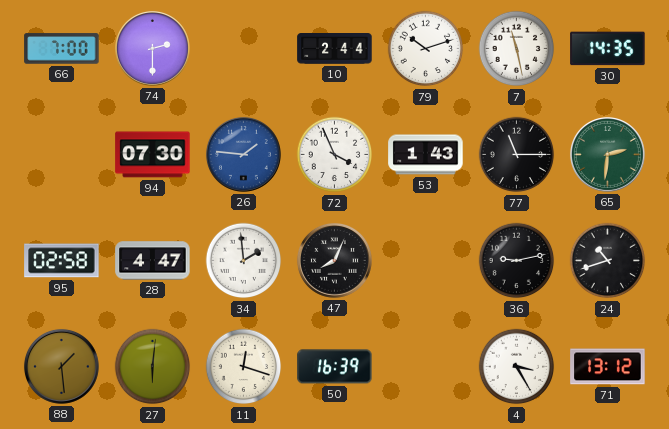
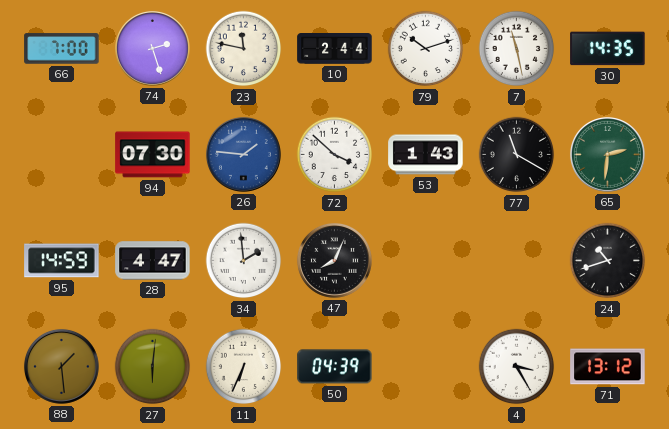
74: 2:30 -> 2:27 (152, 48)
23: none -> 11:47 (244, 49)
72: 3:56 -> 3:52 (335, 155)
77: 11:15 -> 11:20 (517, 155)
95: 02:58 -> 14:59 (62, 261)
36: 9:13 -> none (517, 261)
11: 12:18 -> 6:34 (244, 367)
50: 16:39 -> 04:39 (335, 367)
